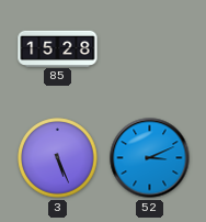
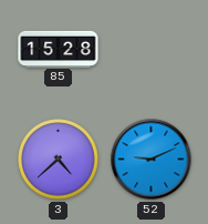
3: 5:26 -> 4:38 (59, 160)
52: 3:11 -> 9:11 (152, 160)
